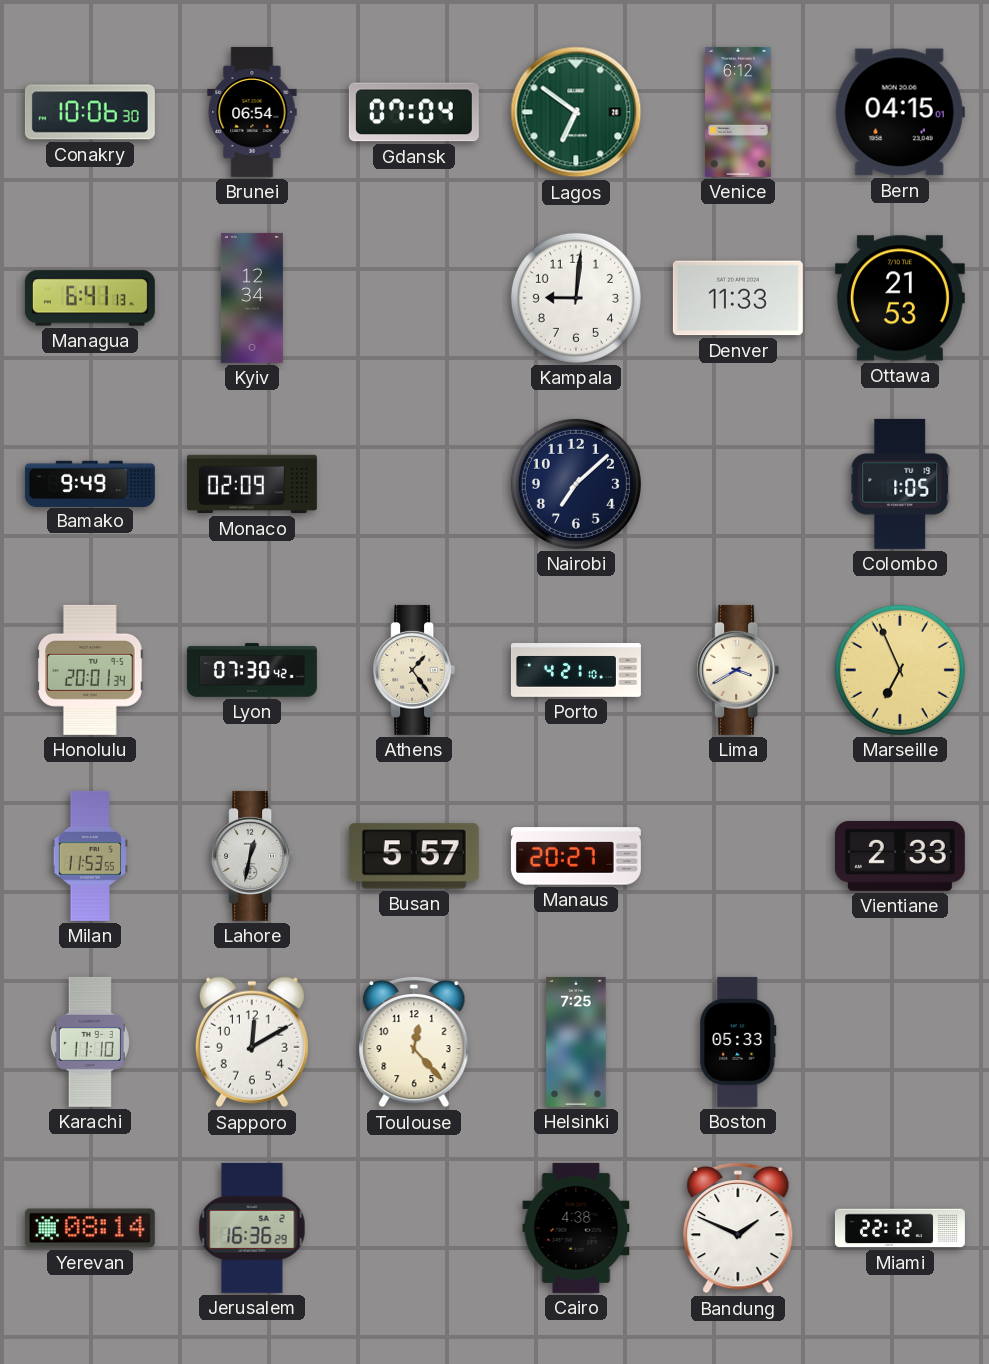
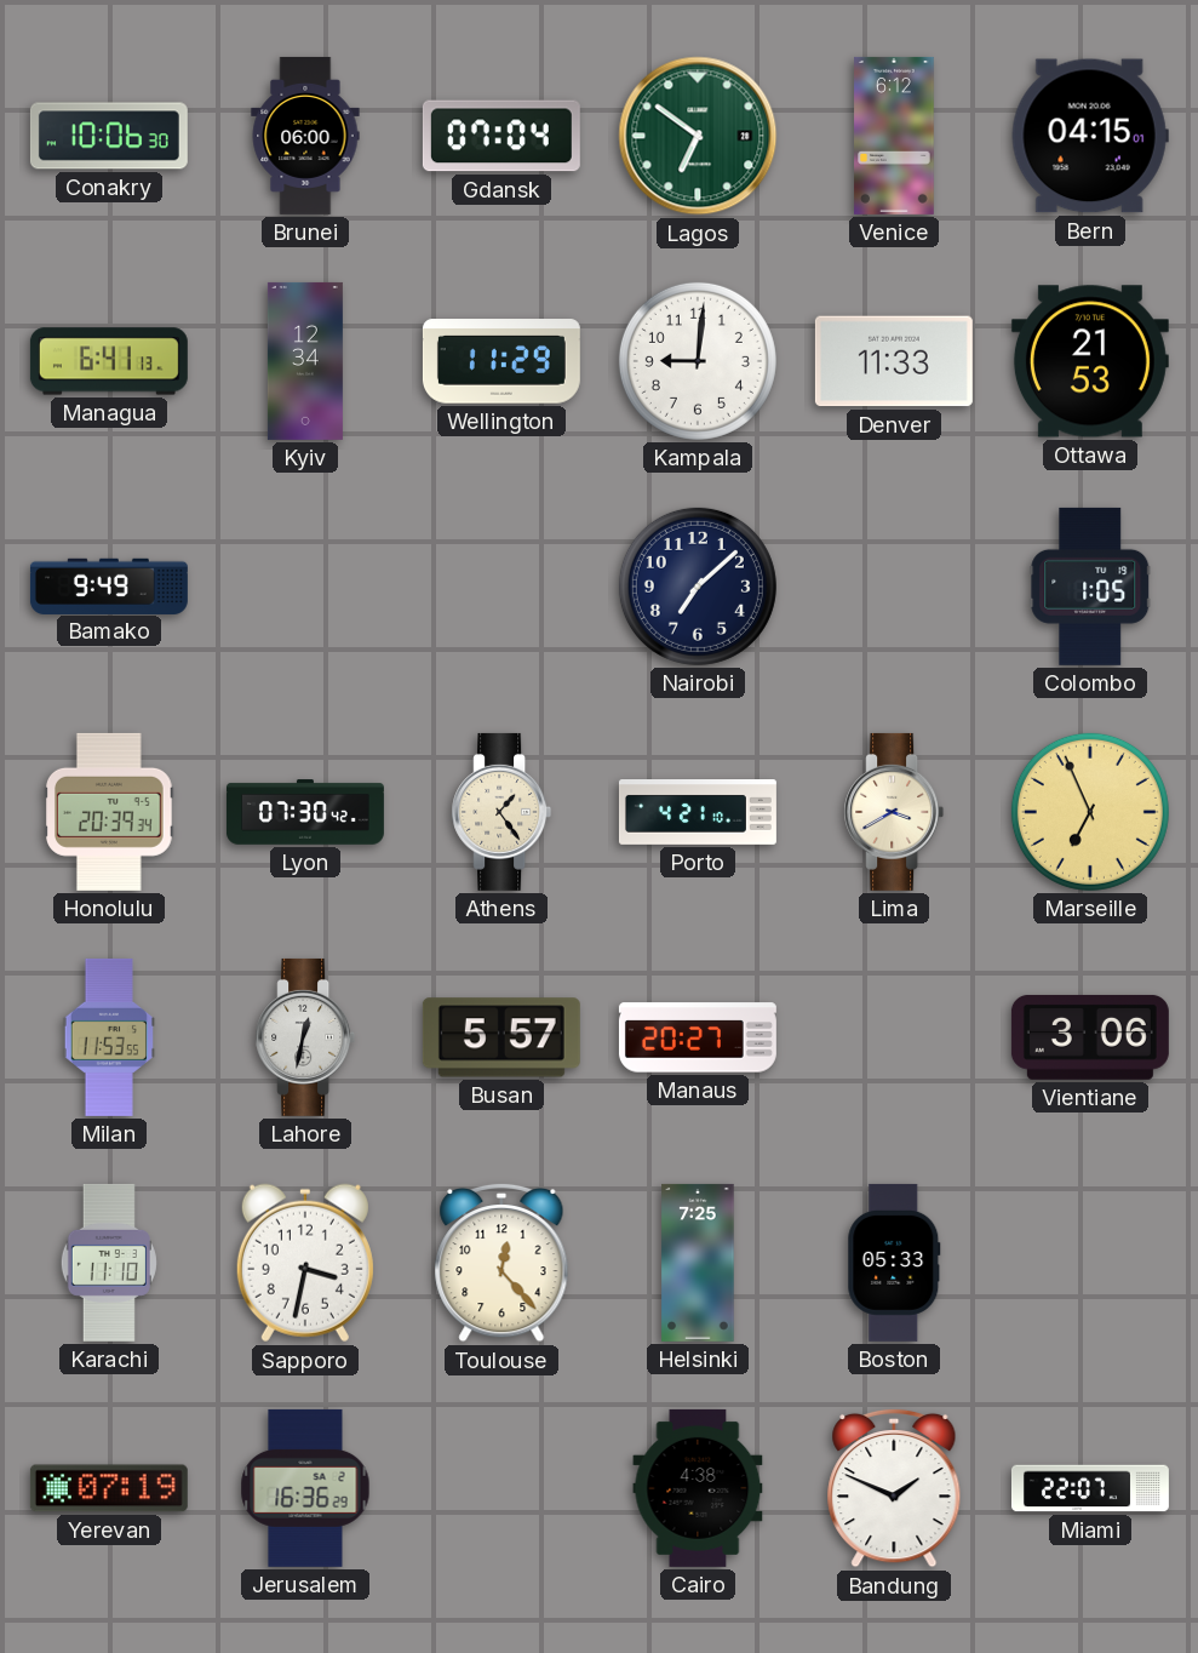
Brunei: 06:54 -> 06:00 (305, 136)
Wellington: none -> 11:29 (501, 361)
Monaco: 02:09 -> none (252, 484)
Honolulu: 20:01 -> 20:39 (110, 812)
Vientiane: 2:33 -> 3:06 (1090, 1037)
Sapporo: 12:10 -> 3:32 (305, 1263)
Yerevan: 08:14 -> 07:19 (109, 1488)
Miami: 22:12 -> 22:07 (1090, 1488)
